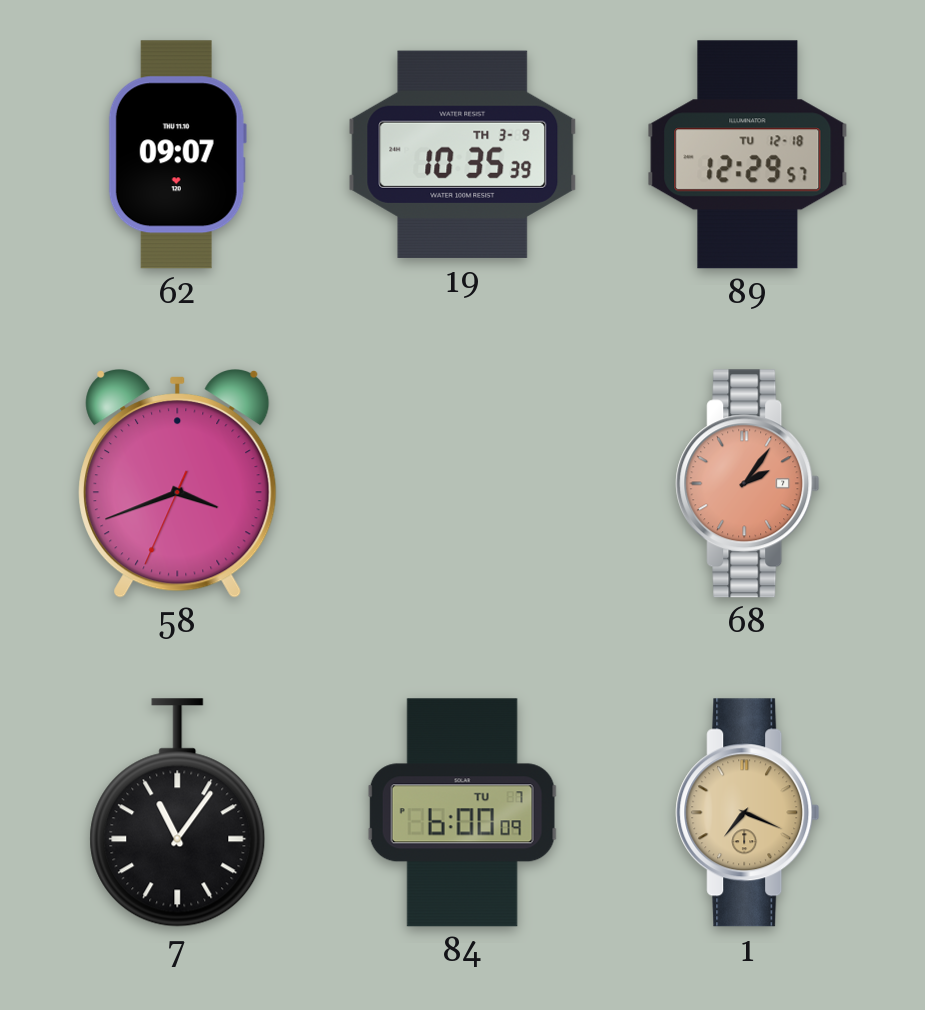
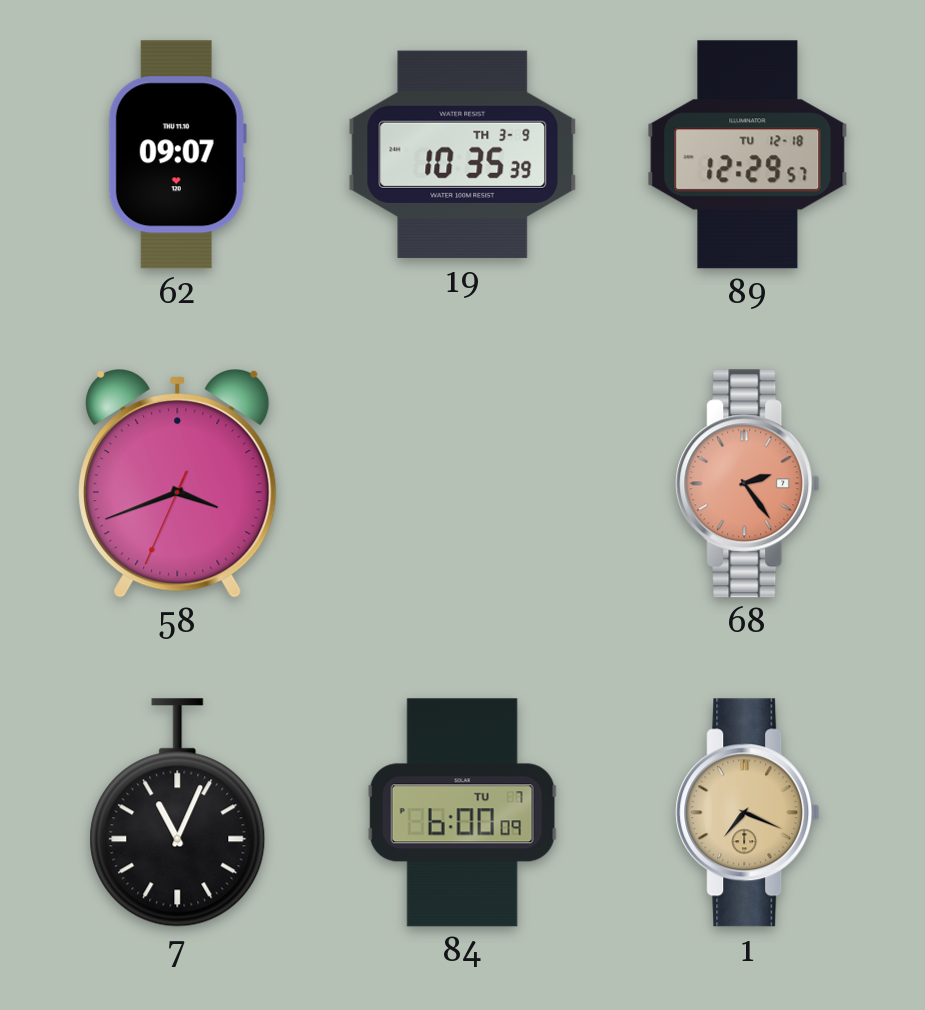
68: 2:06 -> 2:24 (748, 484)
7: 11:06 -> 11:04 (178, 813)
